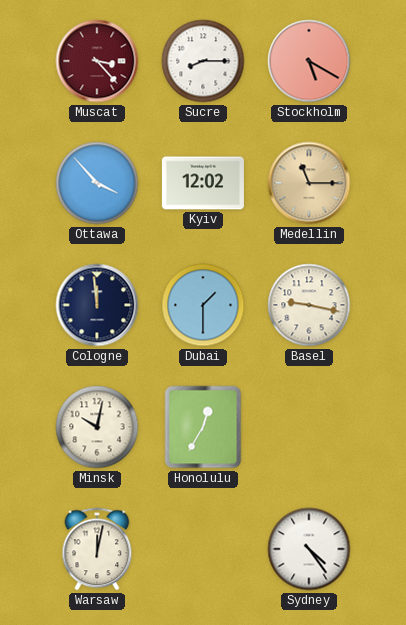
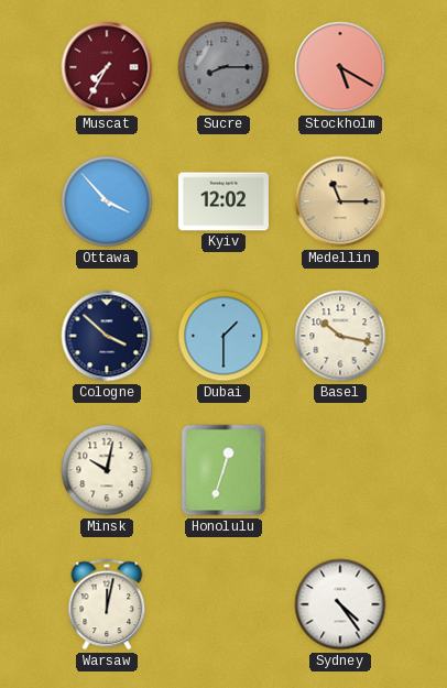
Muscat: 3:23 -> 7:35 (107, 67)
Sucre dial: white -> grey (223, 67)
Cologne: 11:59 -> 3:52 (107, 336)
Basel: 9:17 -> 10:17 (340, 336)
Honolulu: 12:35 -> 12:33 (223, 470)
